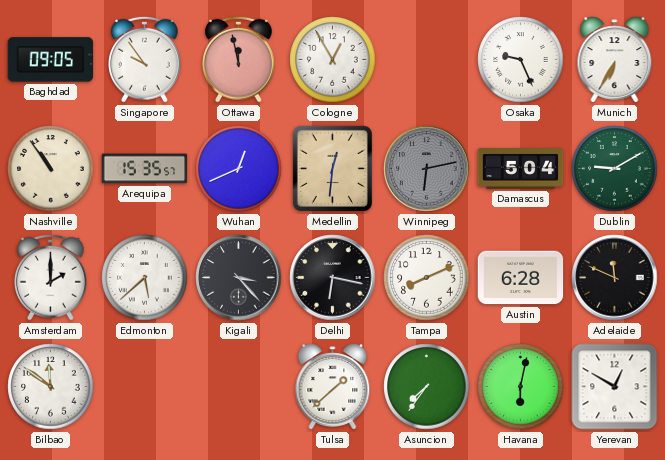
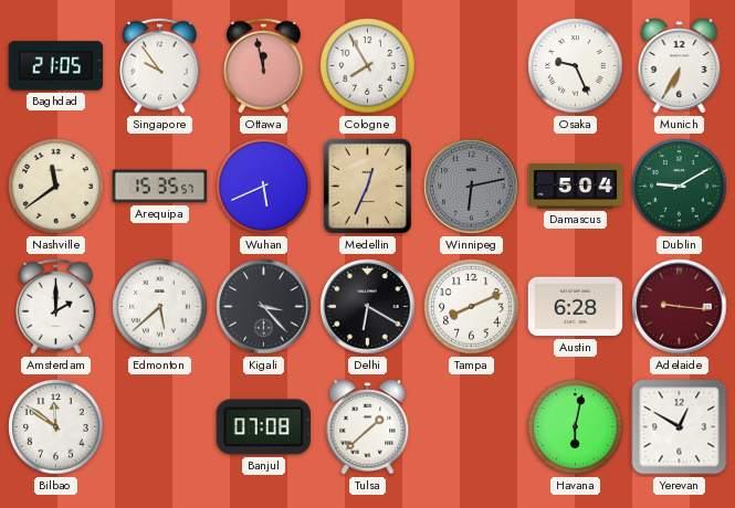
Baghdad: 09:05 -> 21:05 (56, 66)
Cologne: 12:55 -> 7:55 (368, 66)
Nashville: 10:54 -> 11:39 (56, 187)
Wuhan: 12:41 -> 5:41 (264, 187)
Medellin: 12:31 -> 12:34 (367, 186)
Delhi: 6:17 -> 6:20 (368, 307)
Adelaide: 11:49 -> 9:16 (680, 307)
Adelaide dial: black -> burgundy (680, 307)
Banjul: none -> 07:08 (263, 427)
Asuncion: 7:36 -> none (427, 387)
